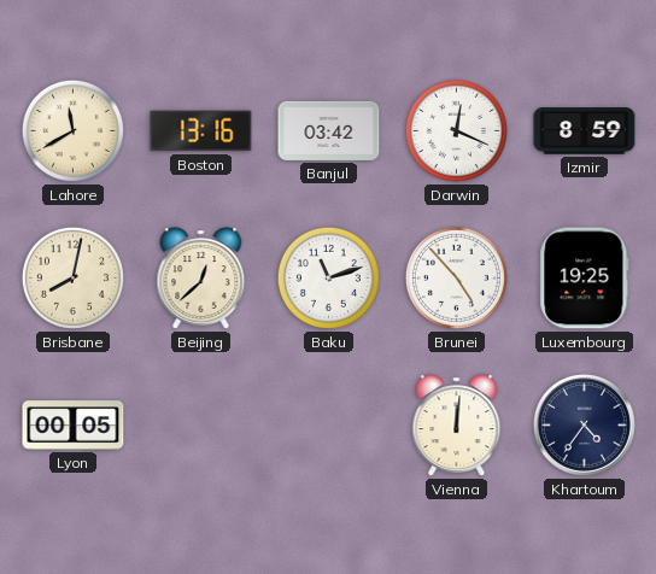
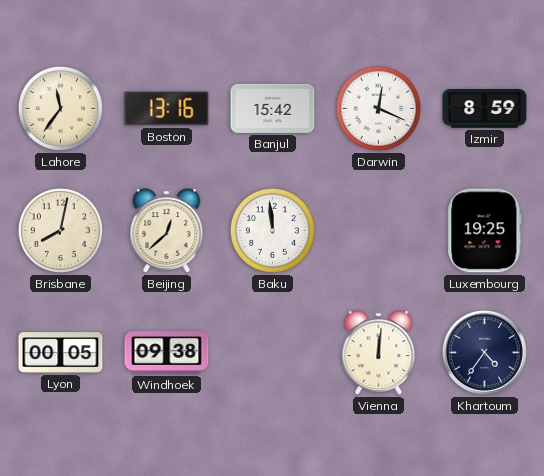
Lahore: 11:40 -> 11:36 (60, 108)
Banjul: 03:42 -> 15:42 (273, 108)
Baku: 11:12 -> 11:59 (272, 230)
Brunei: 4:53 -> none (456, 277)
Windhoek: none -> 09:38 (167, 353)
